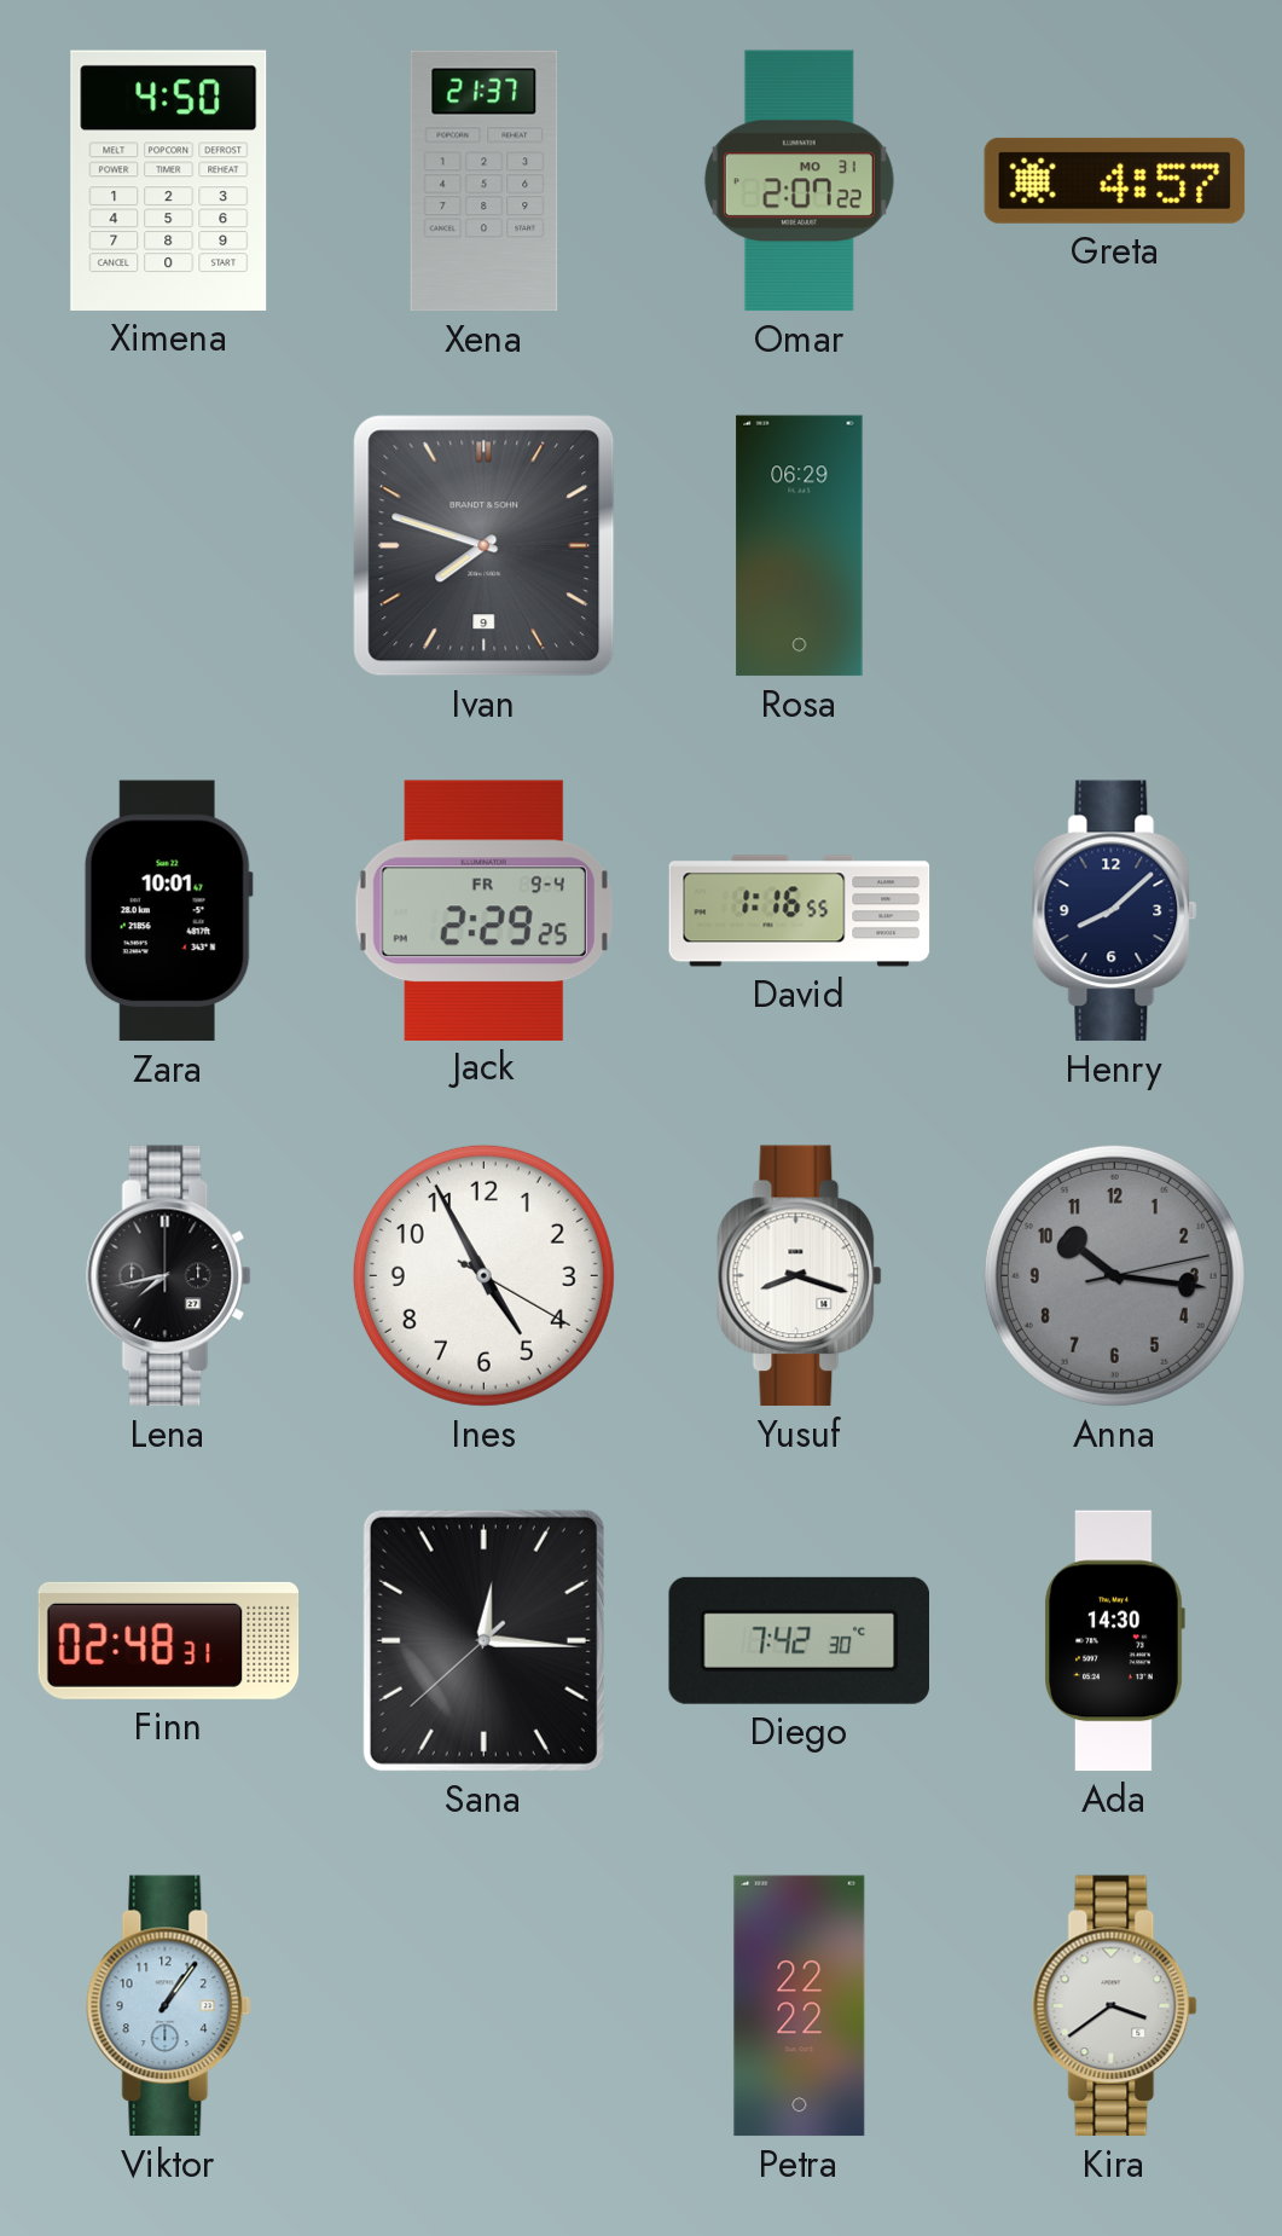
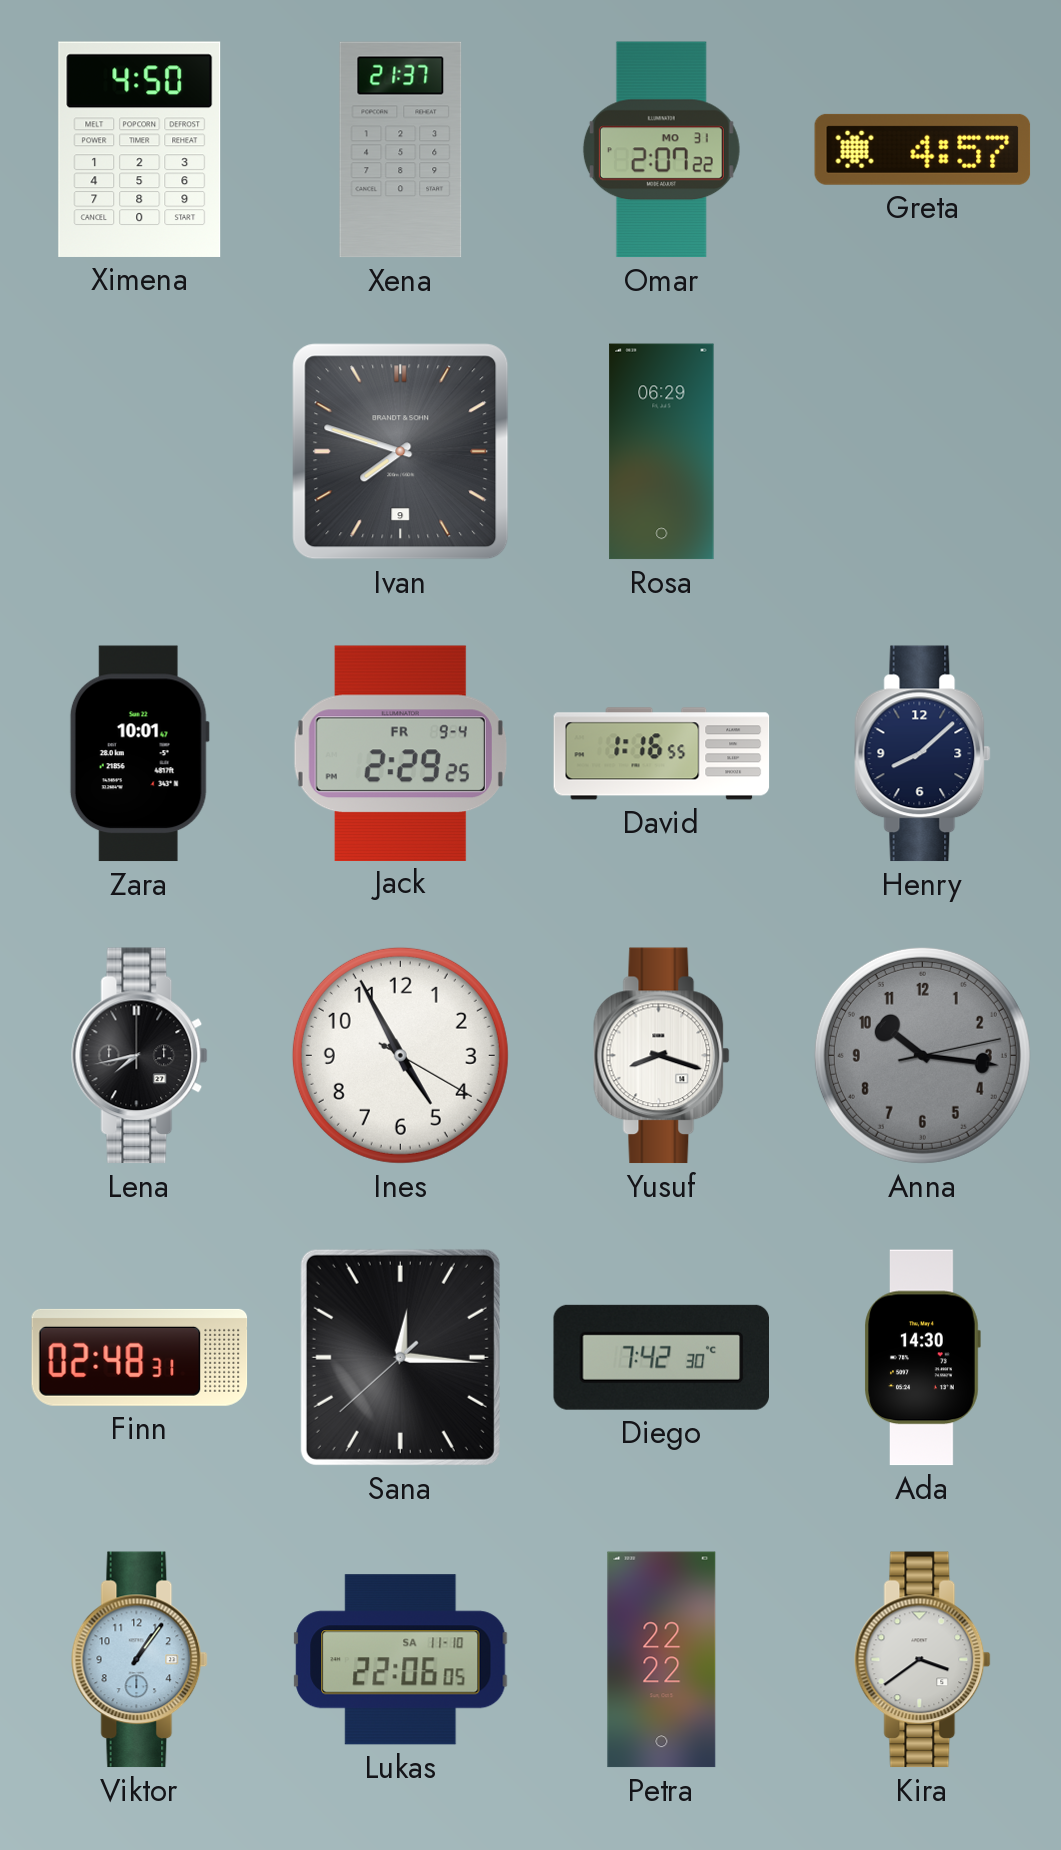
Lukas: none -> 22:06 (401, 1660)
